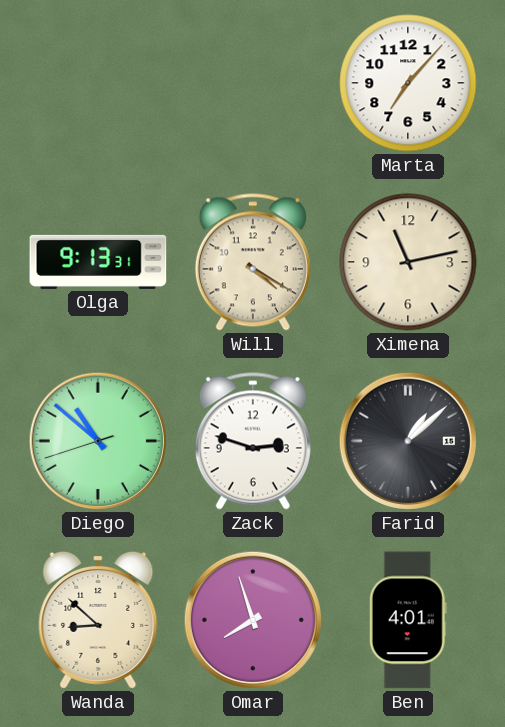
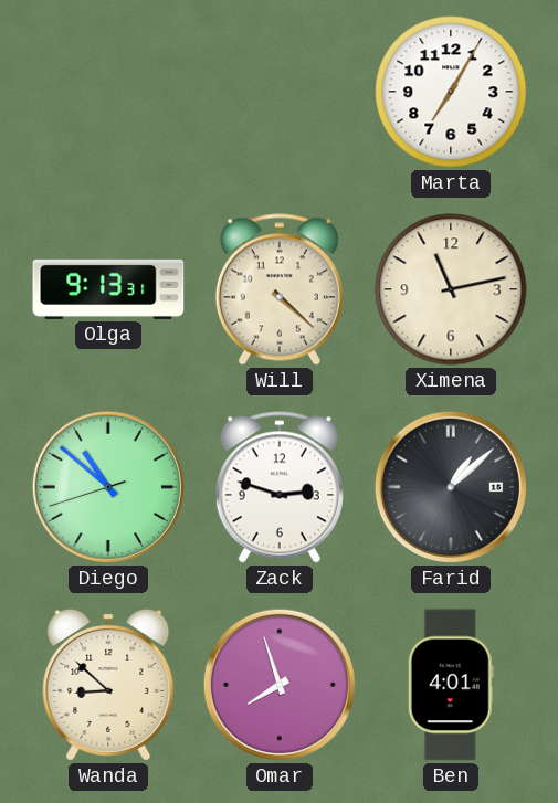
Marta: 7:07 -> 7:05 (451, 92)
Will: 4:20 -> 4:22 (280, 289)
